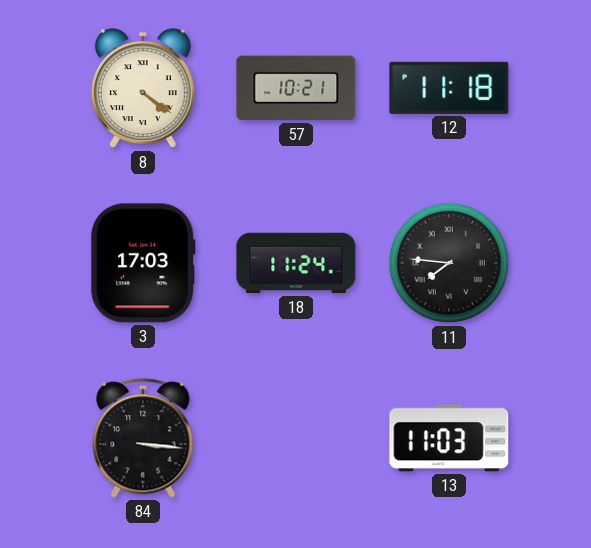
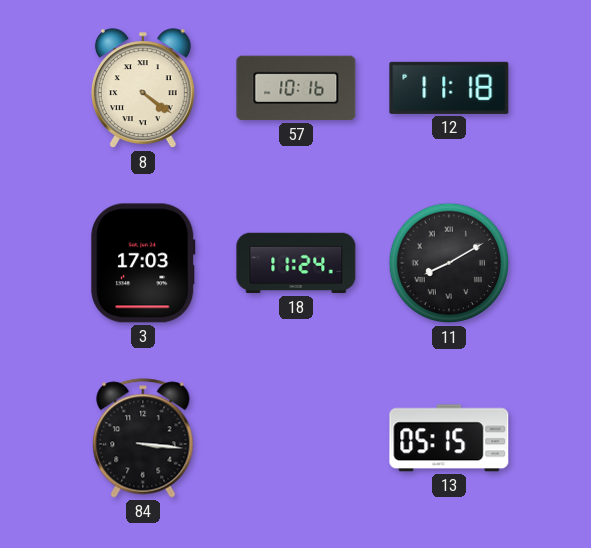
57: 10:21 -> 10:16 (296, 88)
11: 7:46 -> 8:10 (449, 263)
13: 11:03 -> 05:15 (449, 438)
